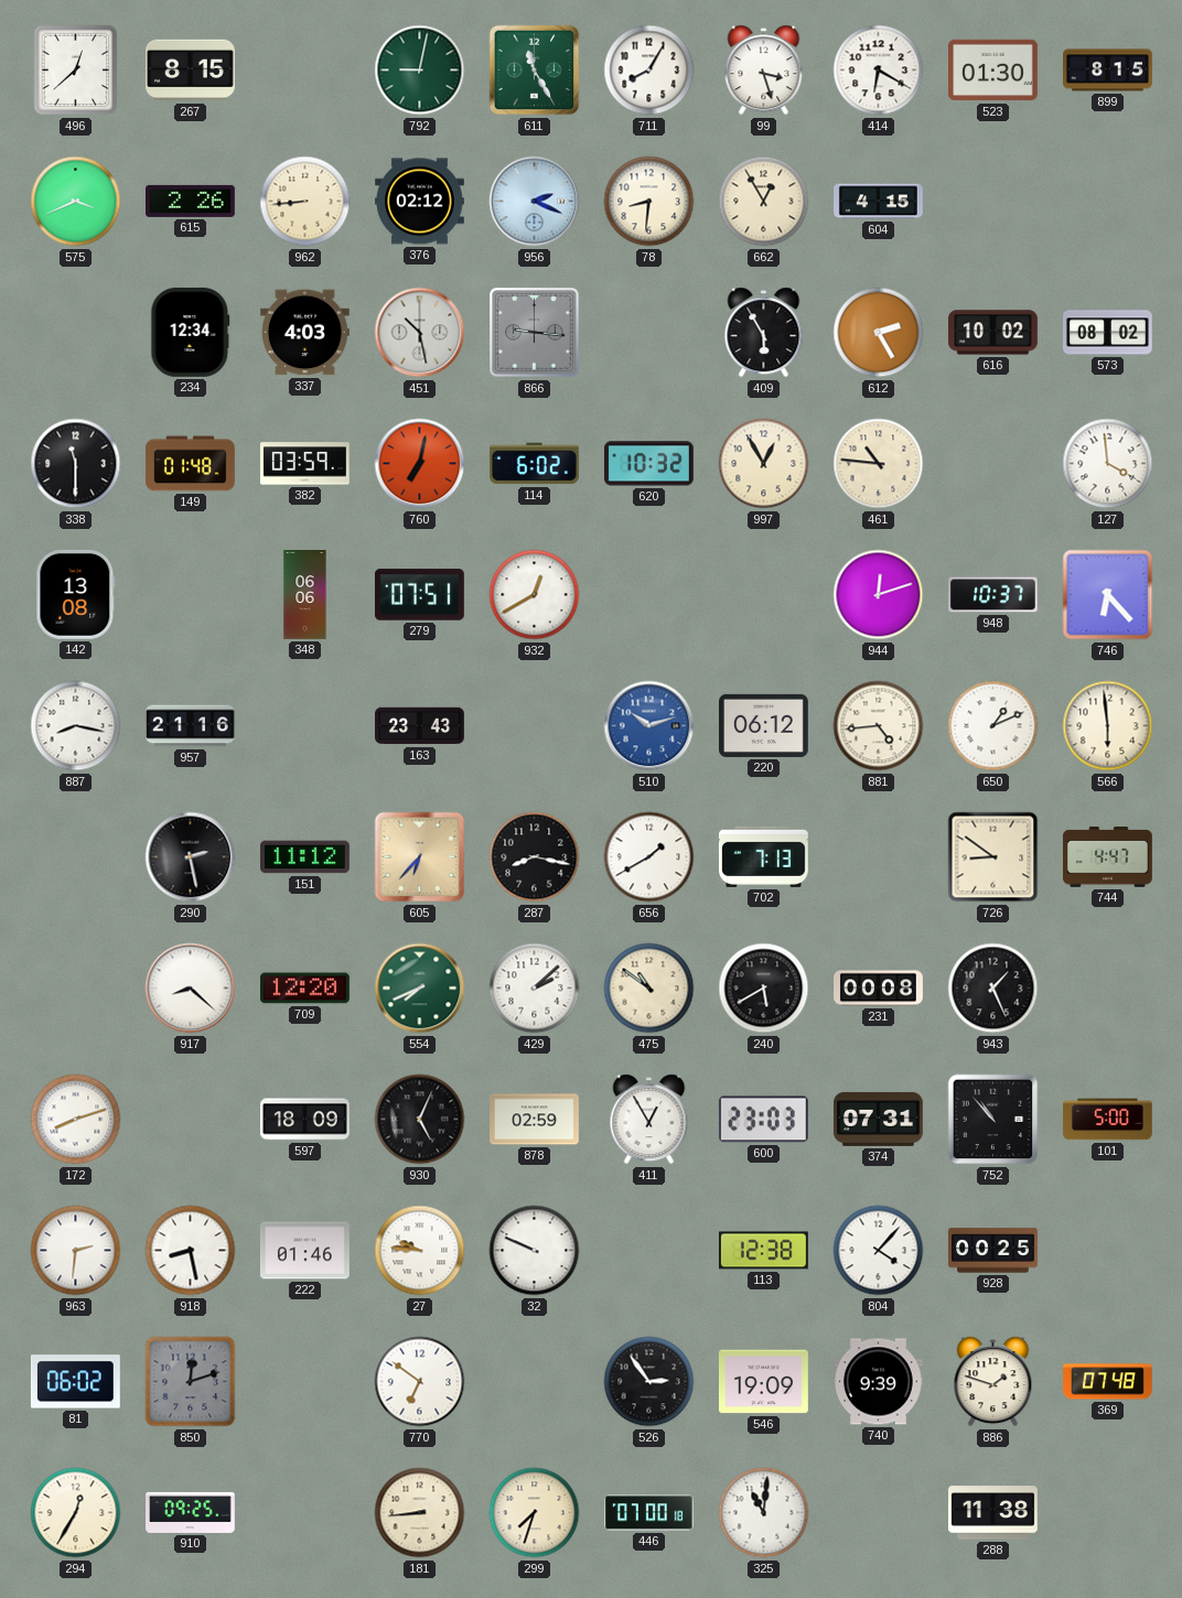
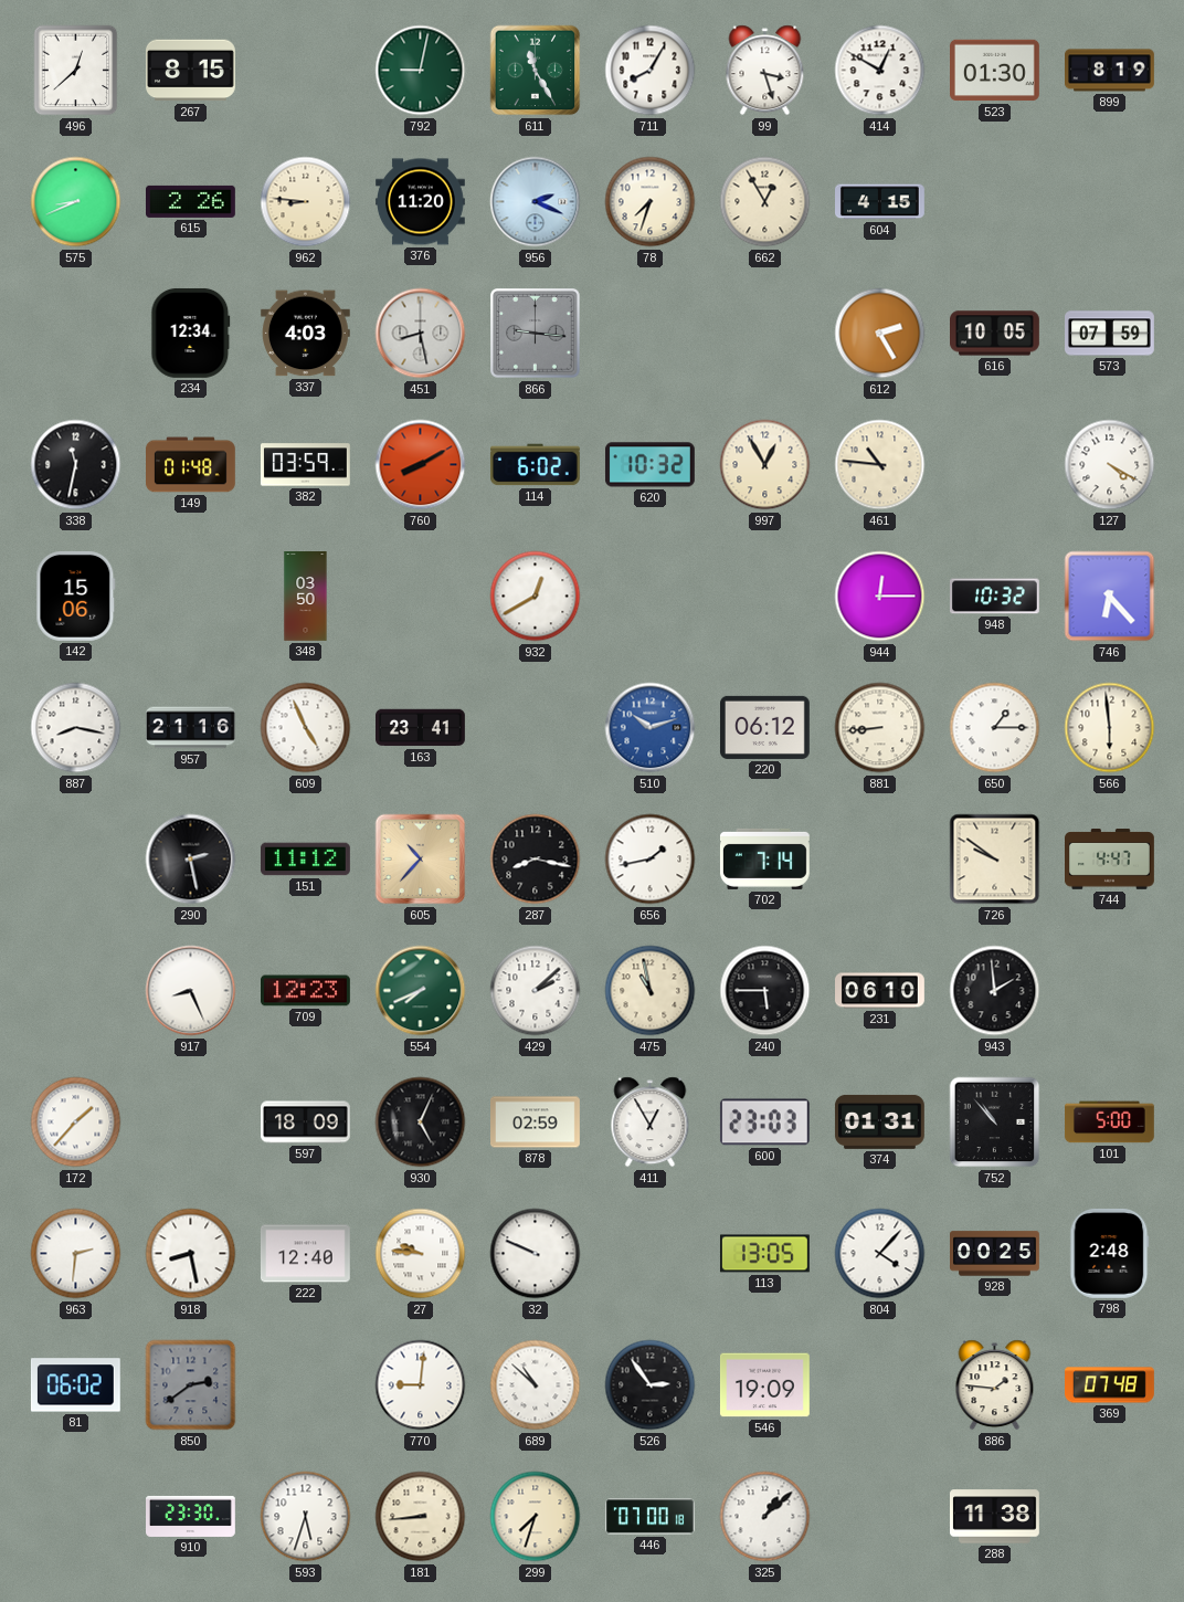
414: 6:20 -> 12:50 (880, 71)
899: 8:15 -> 8:19 (1110, 71)
575: 3:41 -> 8:41 (76, 202)
962: 8:44 -> 8:46 (306, 202)
376: 02:12 -> 11:20 (421, 202)
78: 8:31 -> 7:33 (651, 202)
451: 10:28 -> 8:28 (421, 334)
409: 5:55 -> none (764, 333)
616: 10:02 -> 10:05 (995, 334)
573: 08:02 -> 07:59 (1110, 334)
338: 11:30 -> 11:32 (76, 465)
760: 7:02 -> 8:10 (421, 465)
127: 3:59 -> 4:20 (1110, 465)
142: 13:08 -> 15:06 (76, 596)
348: 06:06 -> 03:50 (306, 597)
279: 07:51 -> none (419, 595)
944: 12:12 -> 12:15 (880, 597)
948: 10:37 -> 10:32 (995, 597)
609: none -> 4:56 (306, 728)
163: 23:43 -> 23:41 (421, 728)
881: 4:44 -> 8:44 (880, 728)
650: 1:11 -> 1:15 (995, 728)
605: 6:37 -> 10:37 (421, 860)
656: 1:40 -> 1:43 (651, 860)
702: 7:13 -> 7:14 (764, 858)
726: 8:51 -> 9:51 (995, 860)
917: 8:22 -> 8:26 (191, 991)
709: 12:20 -> 12:23 (306, 991)
475: 10:51 -> 10:58 (651, 991)
240: 5:40 -> 5:45 (765, 991)
231: 00:08 -> 06:10 (880, 991)
943: 1:26 -> 1:59 (995, 991)
172: 8:12 -> 1:37 (76, 1123)
374: 07:31 -> 01:31 (879, 1121)
222: 01:46 -> 12:40 (305, 1254)
113: 12:38 -> 13:05 (764, 1254)
798: none -> 2:48 (1110, 1253)
850: 12:12 -> 2:39 (191, 1385)
770: 6:51 -> 9:01 (421, 1385)
689: none -> 10:52 (536, 1385)
740: 9:39 -> none (879, 1382)
886: 1:48 -> 1:46 (995, 1385)
294: 12:35 -> none (76, 1513)
910: 09:25 -> 23:30 (191, 1516)
593: none -> 5:33 (306, 1517)
325: 11:01 -> 1:08 (765, 1517)
